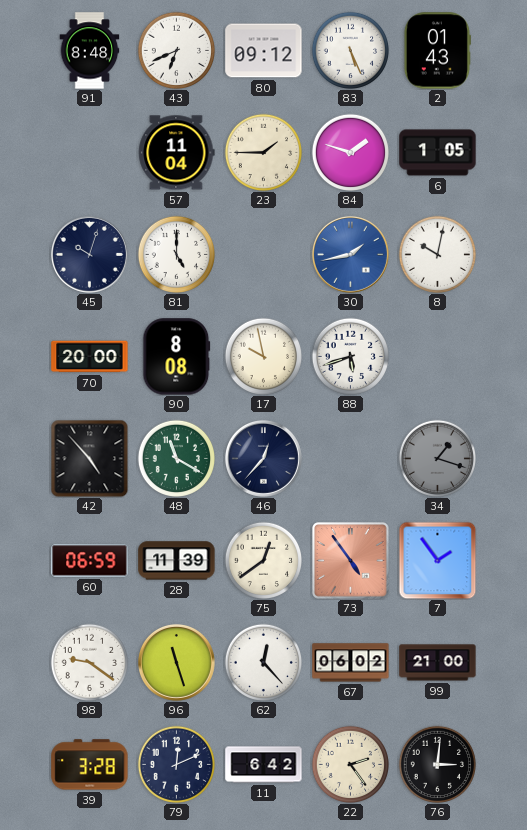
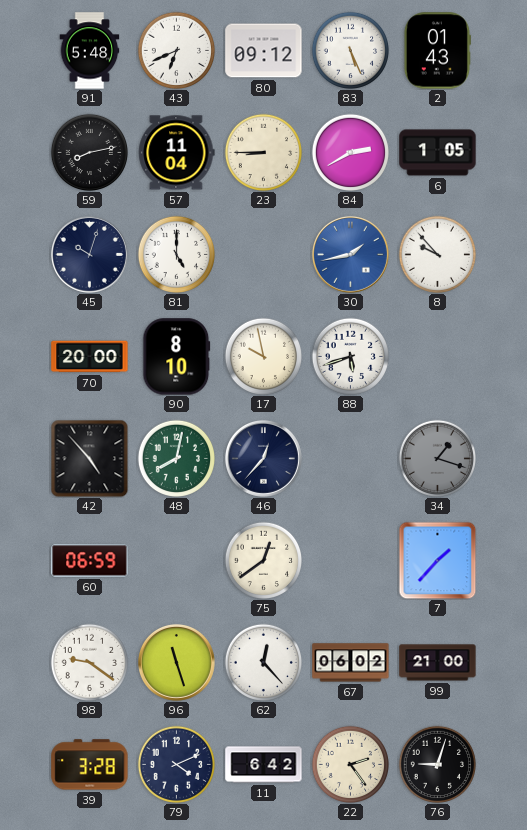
91: 8:48 -> 5:48 (90, 51)
59: none -> 8:13 (89, 152)
23: 1:45 -> 8:45 (263, 152)
84: 1:48 -> 2:40 (350, 152)
8: 10:02 -> 9:53 (437, 254)
90: 8:08 -> 8:10 (177, 357)
48: 11:20 -> 8:02 (176, 458)
28: 11:39 -> none (177, 561)
73: 4:54 -> none (351, 561)
7: 1:54 -> 1:37 (437, 560)
79: 12:11 -> 4:11 (176, 764)
76: 3:01 -> 9:03 (437, 764)
